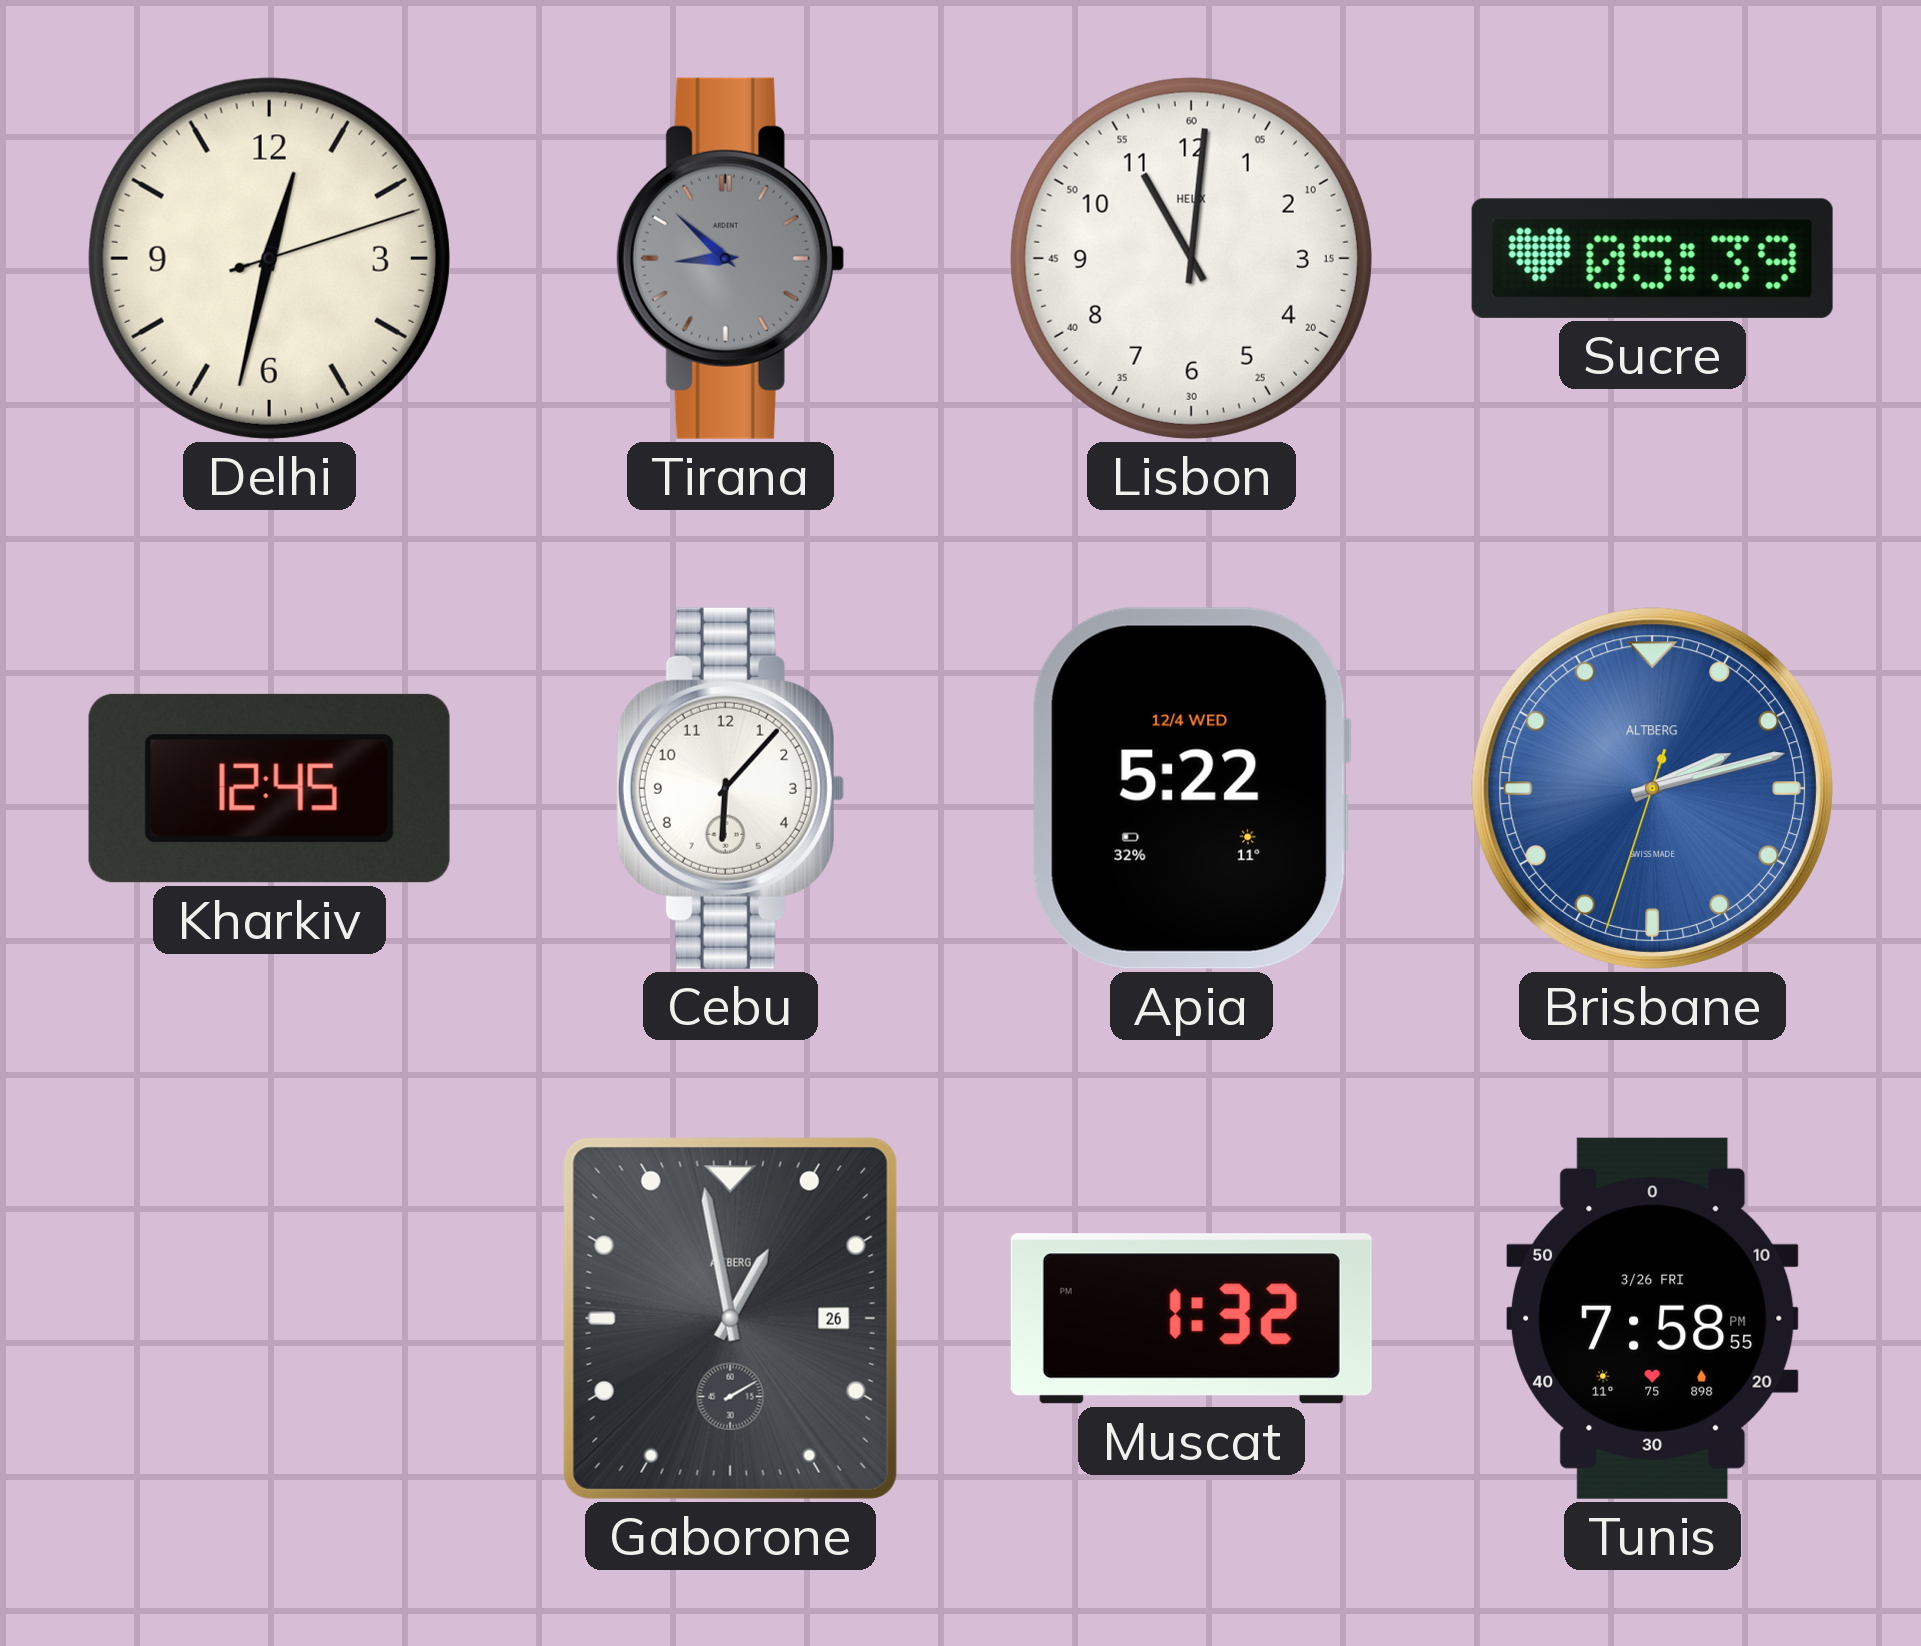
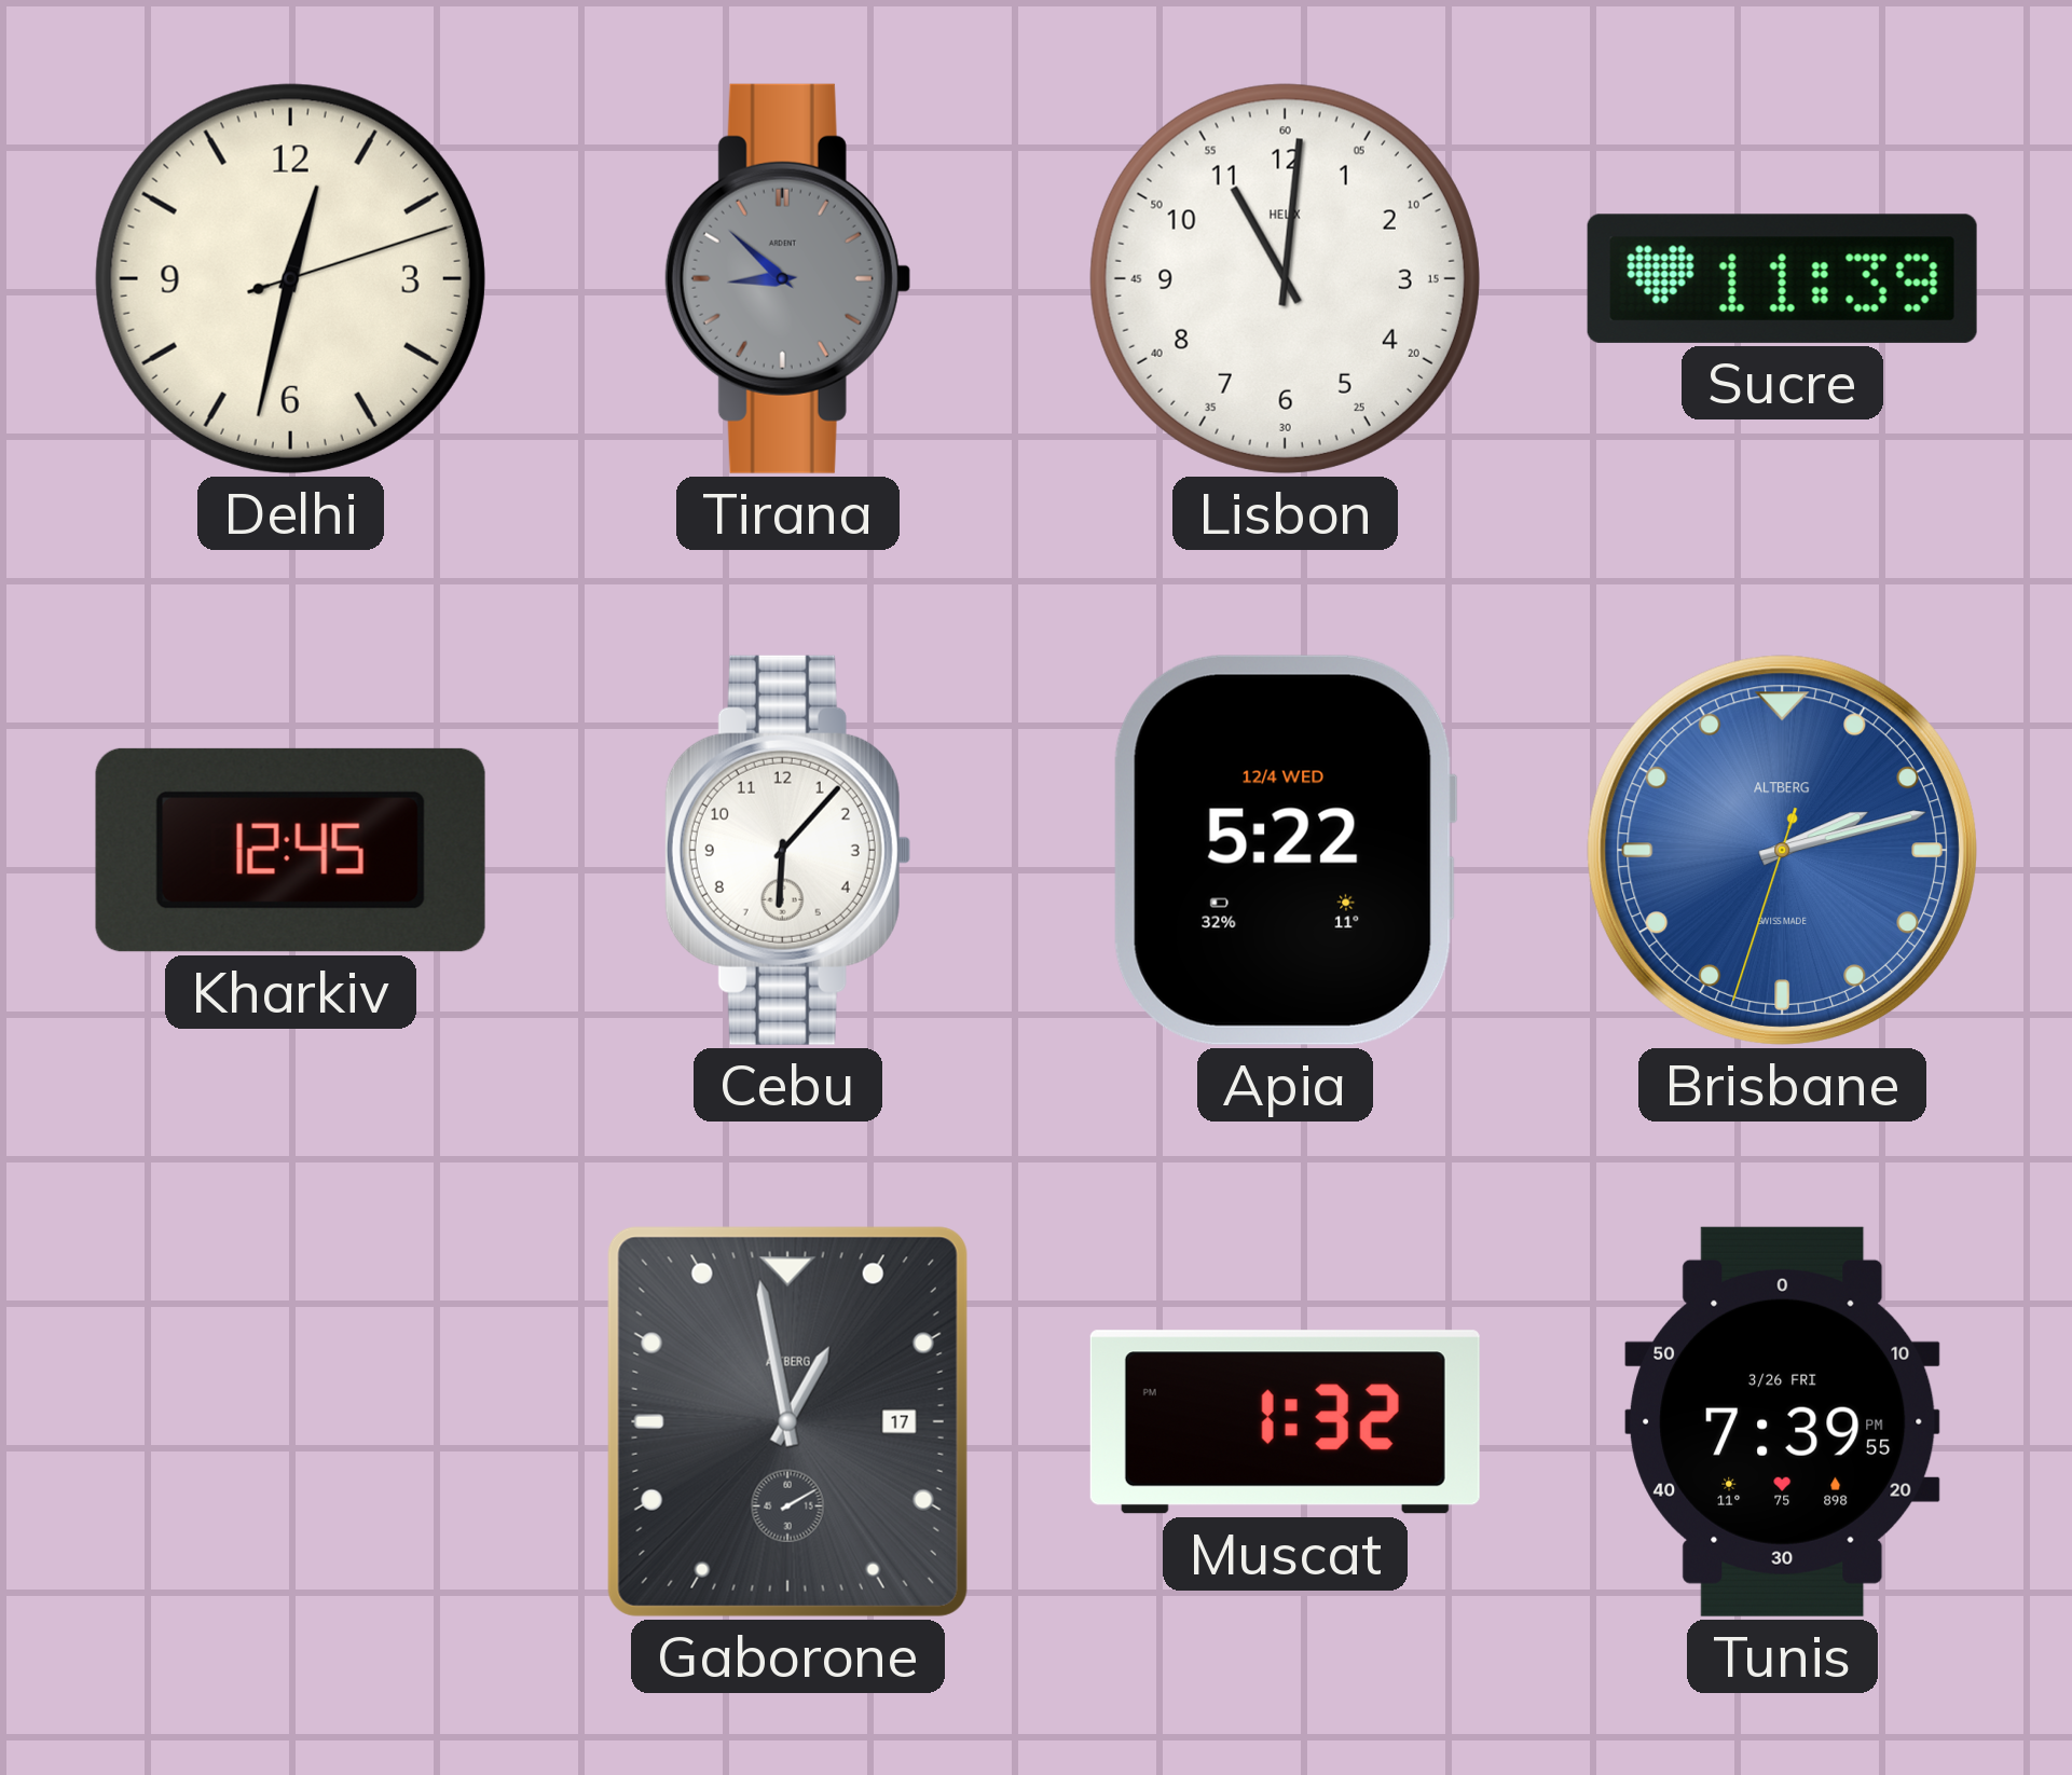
Sucre: 05:39 -> 11:39 (1782, 278)
Gaborone date: 26 -> 17 (787, 1421)
Tunis: 7:58 -> 7:39 (1783, 1421)
